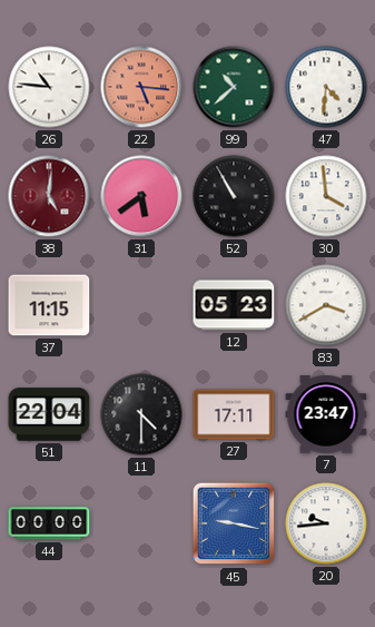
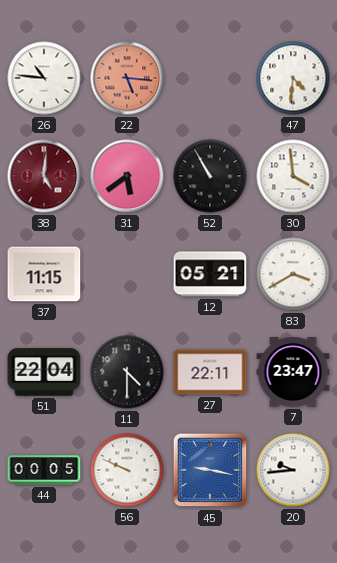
99: 10:38 -> none (234, 87)
12: 05:23 -> 05:21 (210, 274)
27: 17:11 -> 22:11 (210, 372)
44: 00:00 -> 00:05 (44, 470)
56: none -> 9:49 (127, 470)
